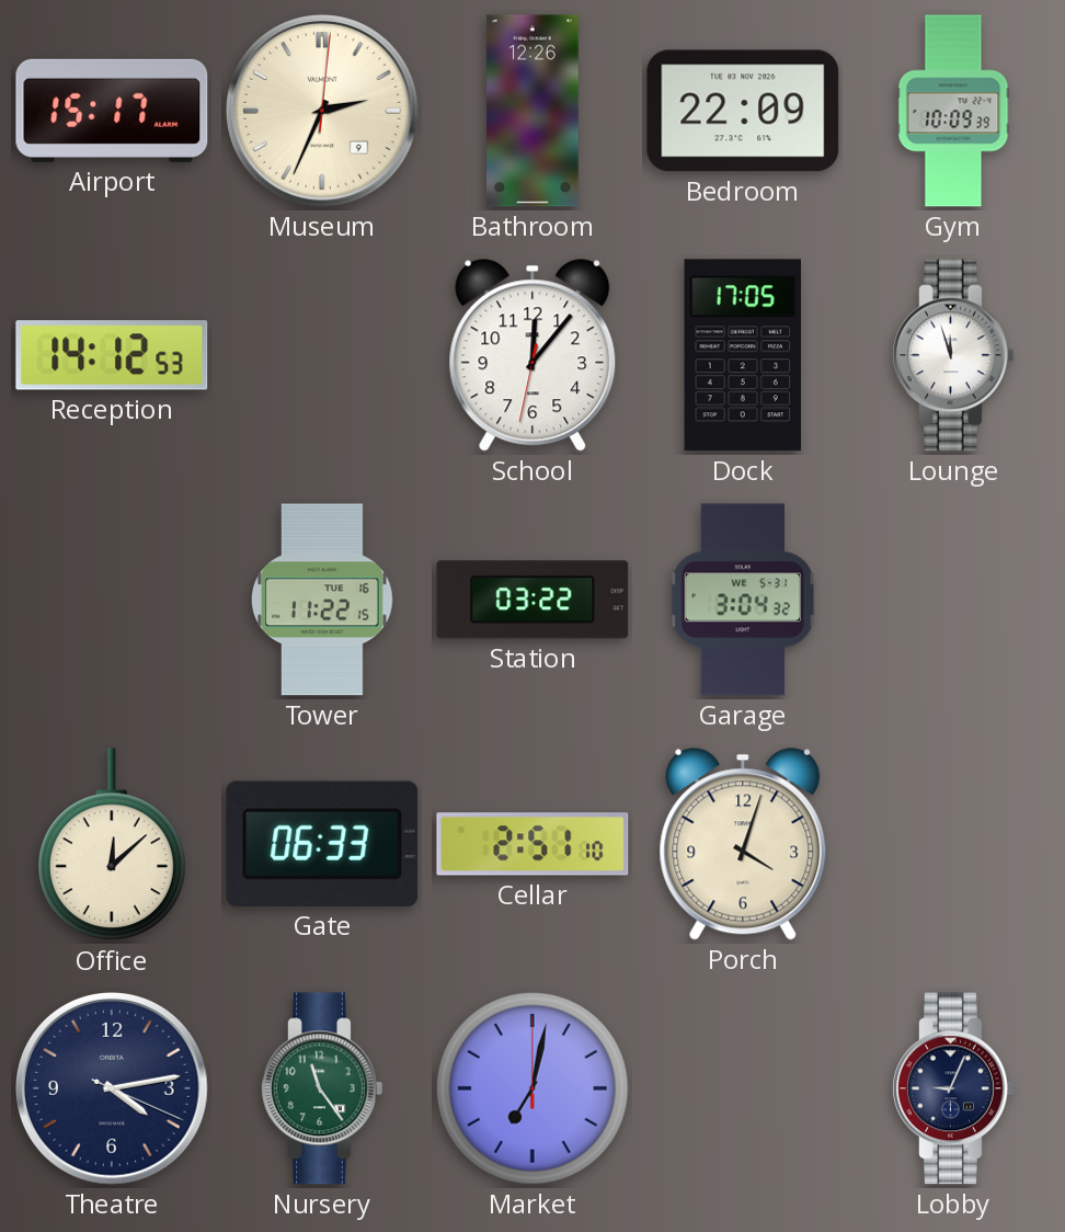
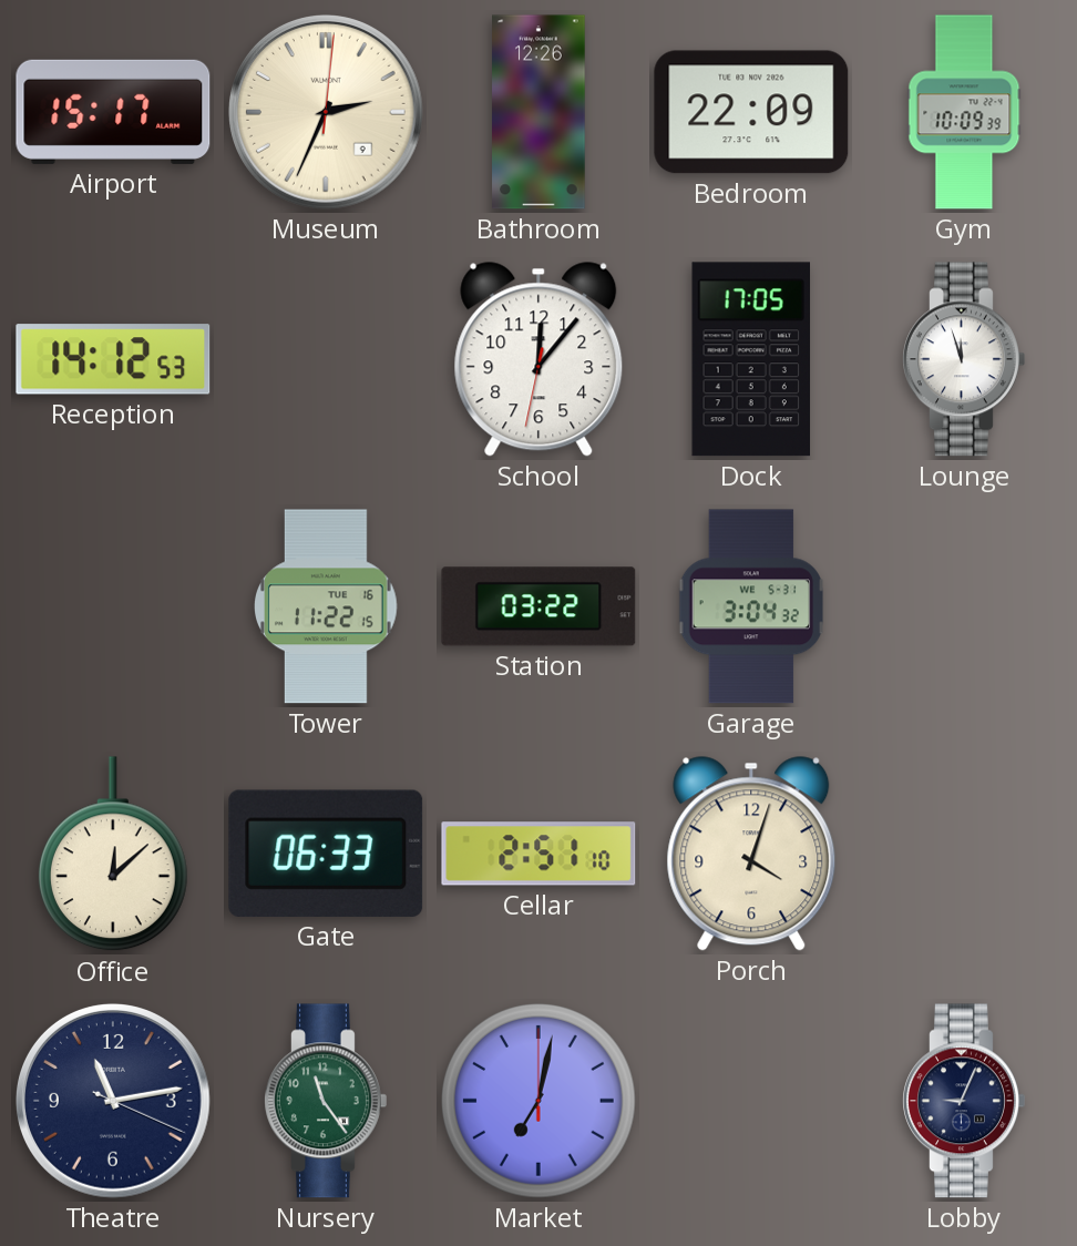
Theatre: 4:13 -> 11:13 (114, 1102)
